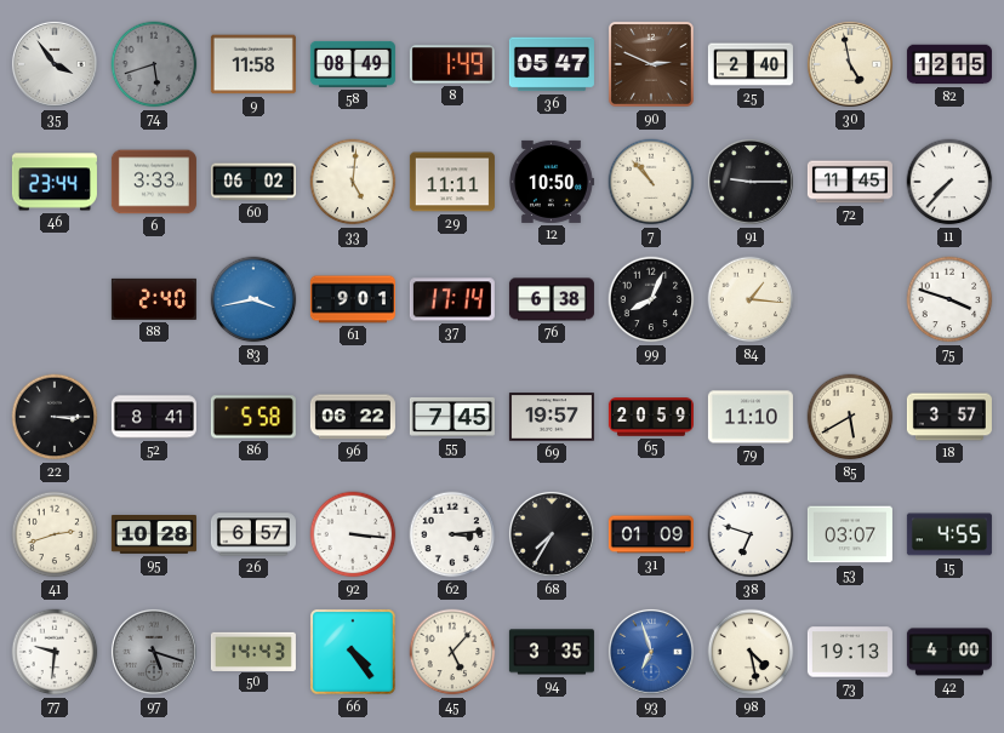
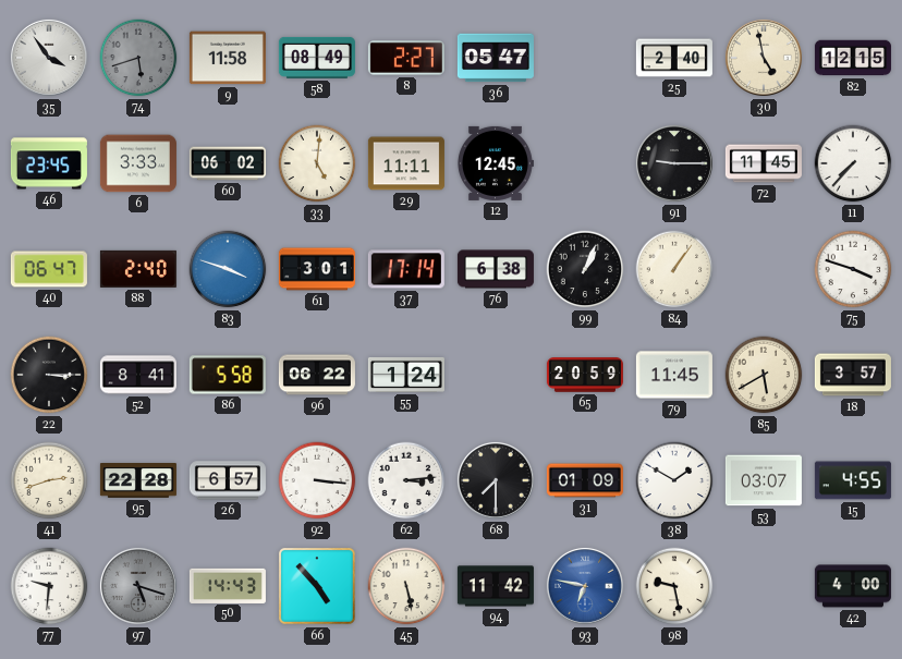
8: 1:49 -> 2:27 (406, 58)
90: 2:49 -> none (651, 64)
46: 23:44 -> 23:45 (49, 163)
12: 10:50 -> 12:45 (495, 163)
7: 10:53 -> none (651, 182)
40: none -> 06:47 (49, 269)
83: 3:43 -> 3:48 (228, 269)
61: 9:01 -> 3:01 (317, 269)
99: 8:04 -> 1:04 (585, 269)
84: 1:16 -> 1:06 (674, 269)
55: 7:45 -> 1:24 (406, 375)
69: 19:57 -> none (552, 417)
79: 11:10 -> 11:45 (674, 375)
95: 10:28 -> 22:28 (138, 481)
68: 7:35 -> 7:30 (496, 480)
38: 6:48 -> 1:50 (674, 480)
66: 4:24 -> 4:53 (317, 586)
45: 5:07 -> 5:28 (406, 586)
94: 3:35 -> 11:42 (496, 586)
93: 6:57 -> 6:47 (585, 586)
98: 4:28 -> 9:28 (674, 586)
73: 19:13 -> none (850, 652)
